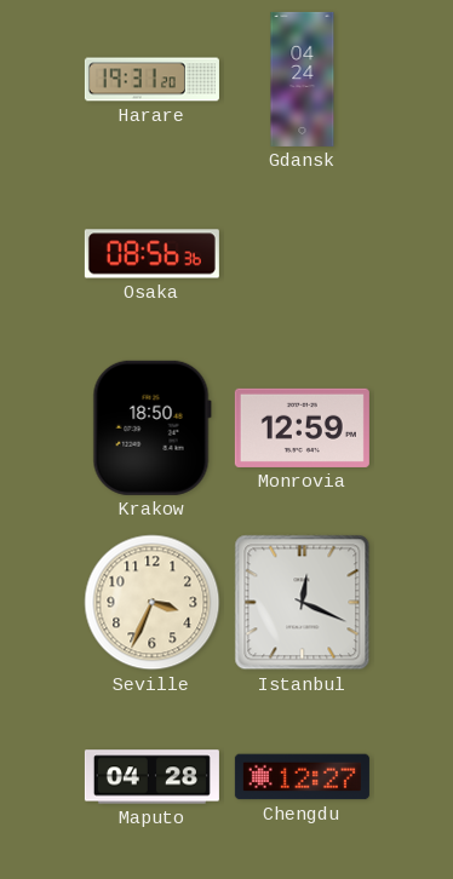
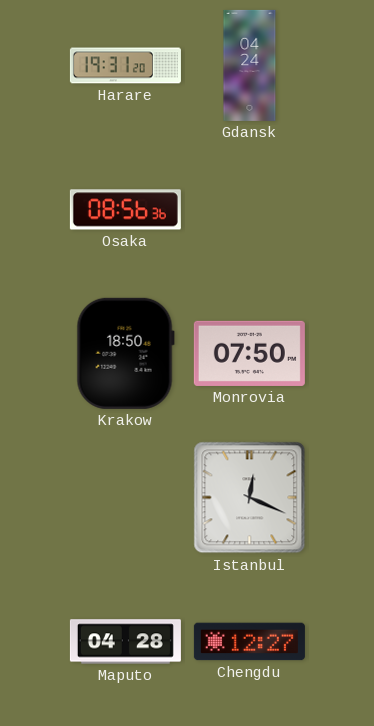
Monrovia: 12:59 -> 07:50 (249, 353)
Seville: 3:34 -> none (153, 603)
